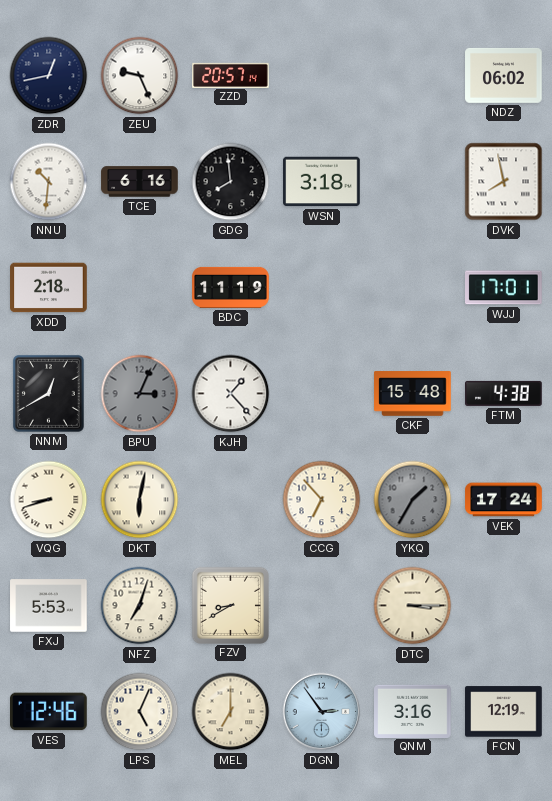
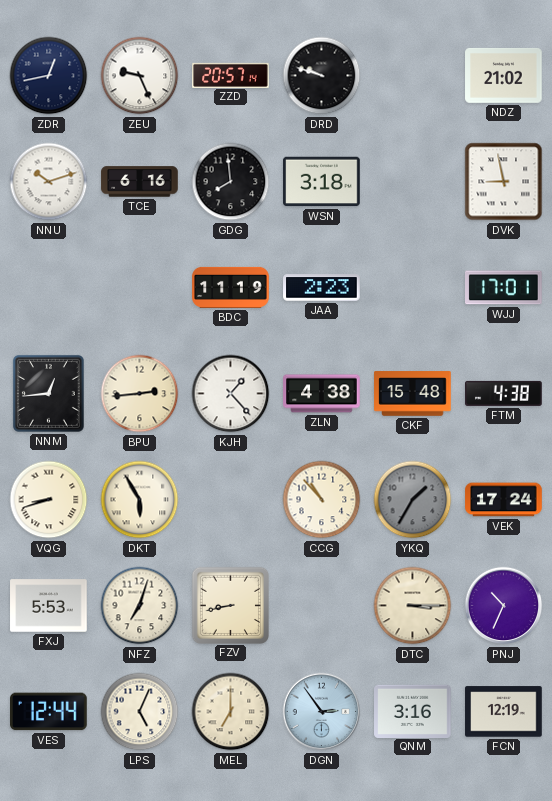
DRD: none -> 9:48 (322, 76)
NDZ: 06:02 -> 21:02 (504, 75)
NNU: 10:31 -> 10:12 (49, 182)
DVK: 7:58 -> 8:58 (504, 182)
XDD: 2:18 -> none (49, 288)
JAA: none -> 2:23 (322, 288)
NNM: 12:40 -> 12:44 (48, 393)
BPU: 3:04 -> 2:44 (140, 394)
BPU dial: grey -> cream (140, 394)
ZLN: none -> 4:38 (322, 394)
DKT: 6:02 -> 5:55 (140, 500)
CCG: 6:53 -> 10:53 (322, 500)
FZV: 8:40 -> 8:43 (230, 605)
PNJ: none -> 10:34 (504, 606)
VES: 12:46 -> 12:44 (49, 712)
